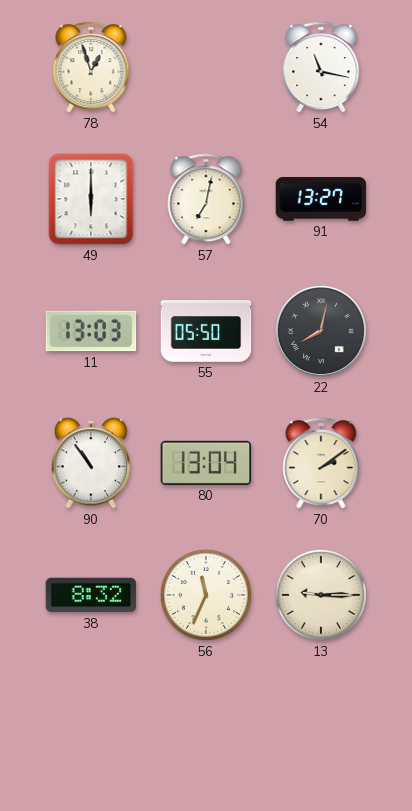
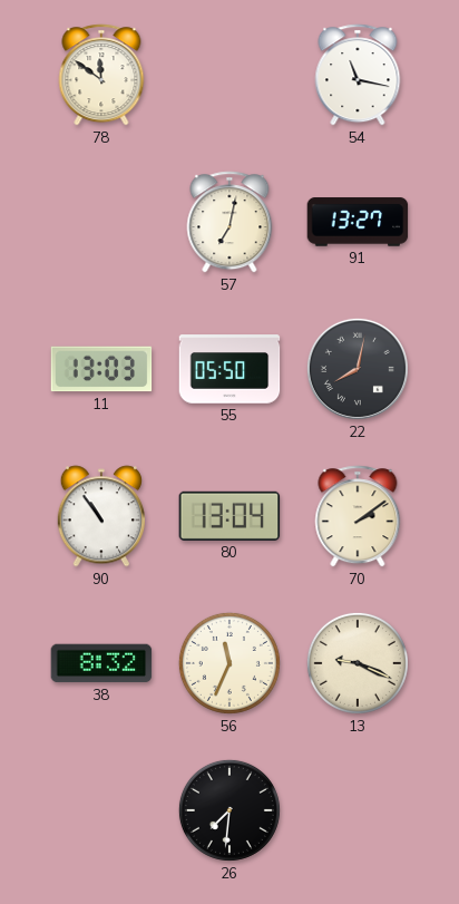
78: 12:57 -> 11:51 (101, 75)
49: 6:00 -> none (91, 199)
13: 9:15 -> 9:19 (358, 663)
26: none -> 7:31 (229, 810)
